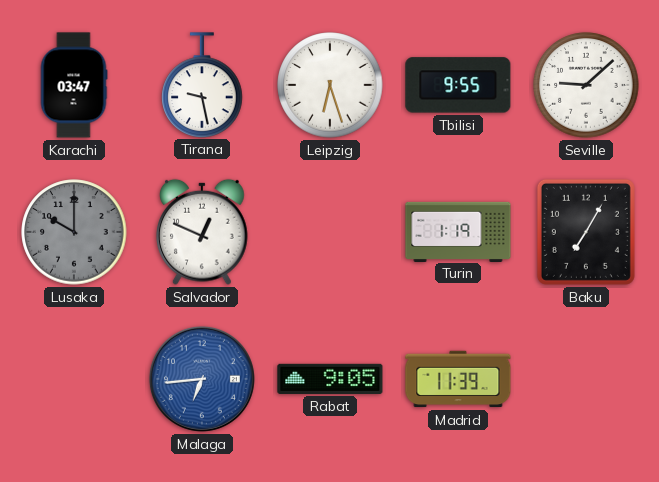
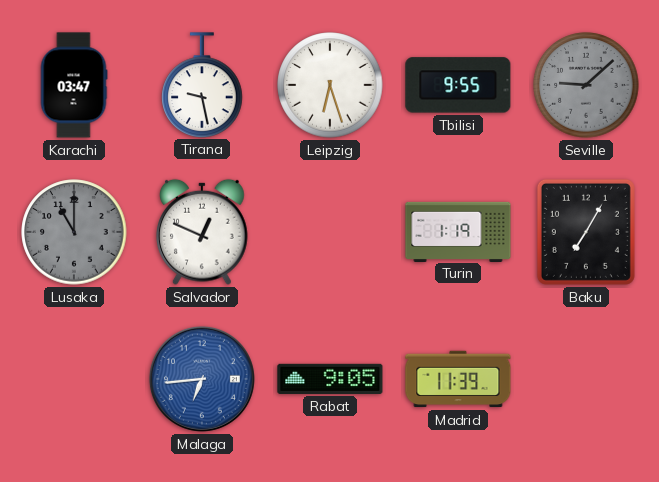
Seville dial: white -> grey (586, 85)
Lusaka: 10:00 -> 11:00 (74, 232)
